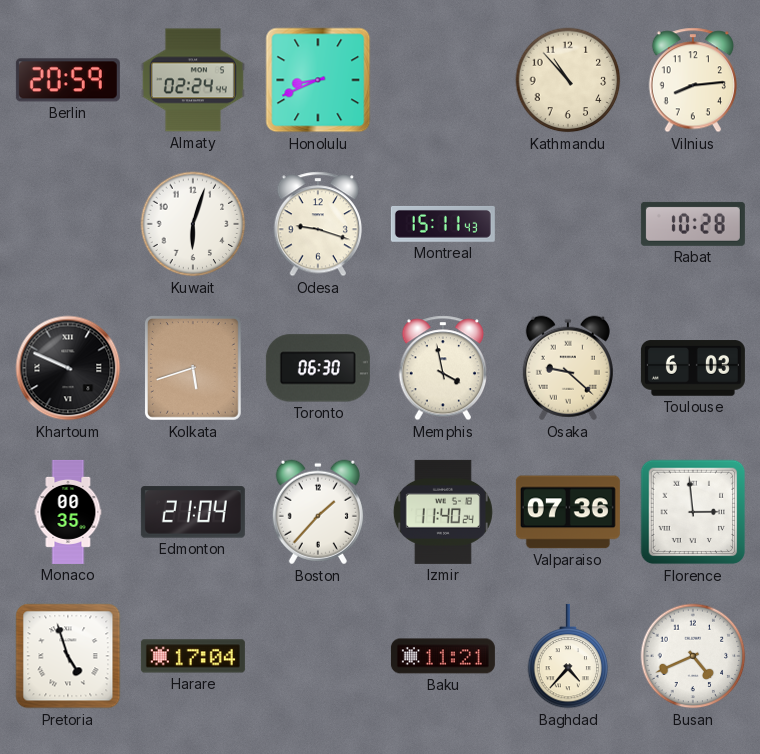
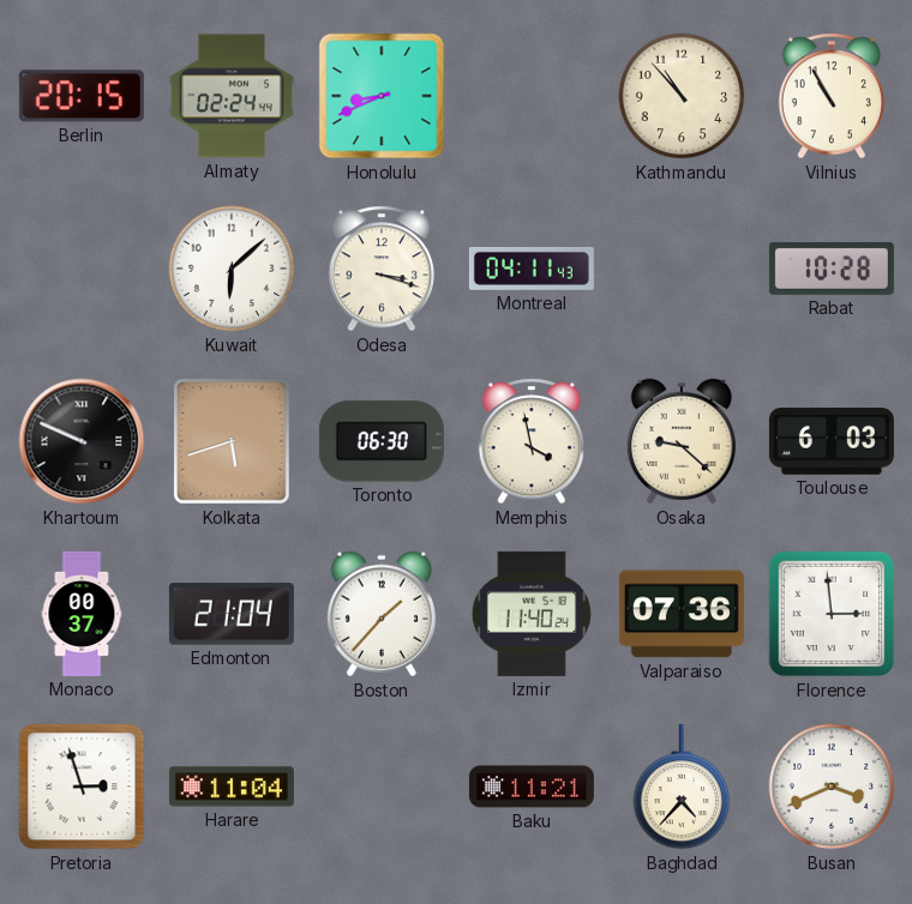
Berlin: 20:59 -> 20:15 (82, 96)
Vilnius: 8:14 -> 10:55 (830, 96)
Kuwait: 6:03 -> 6:08 (232, 269)
Odesa: 9:18 -> 3:18 (380, 269)
Montreal: 15:11 -> 04:11 (532, 269)
Monaco: 00:35 -> 00:37 (82, 614)
Pretoria: 4:57 -> 2:57 (82, 787)
Harare: 17:04 -> 11:04 (232, 787)
Busan: 4:41 -> 3:41 (832, 787)
